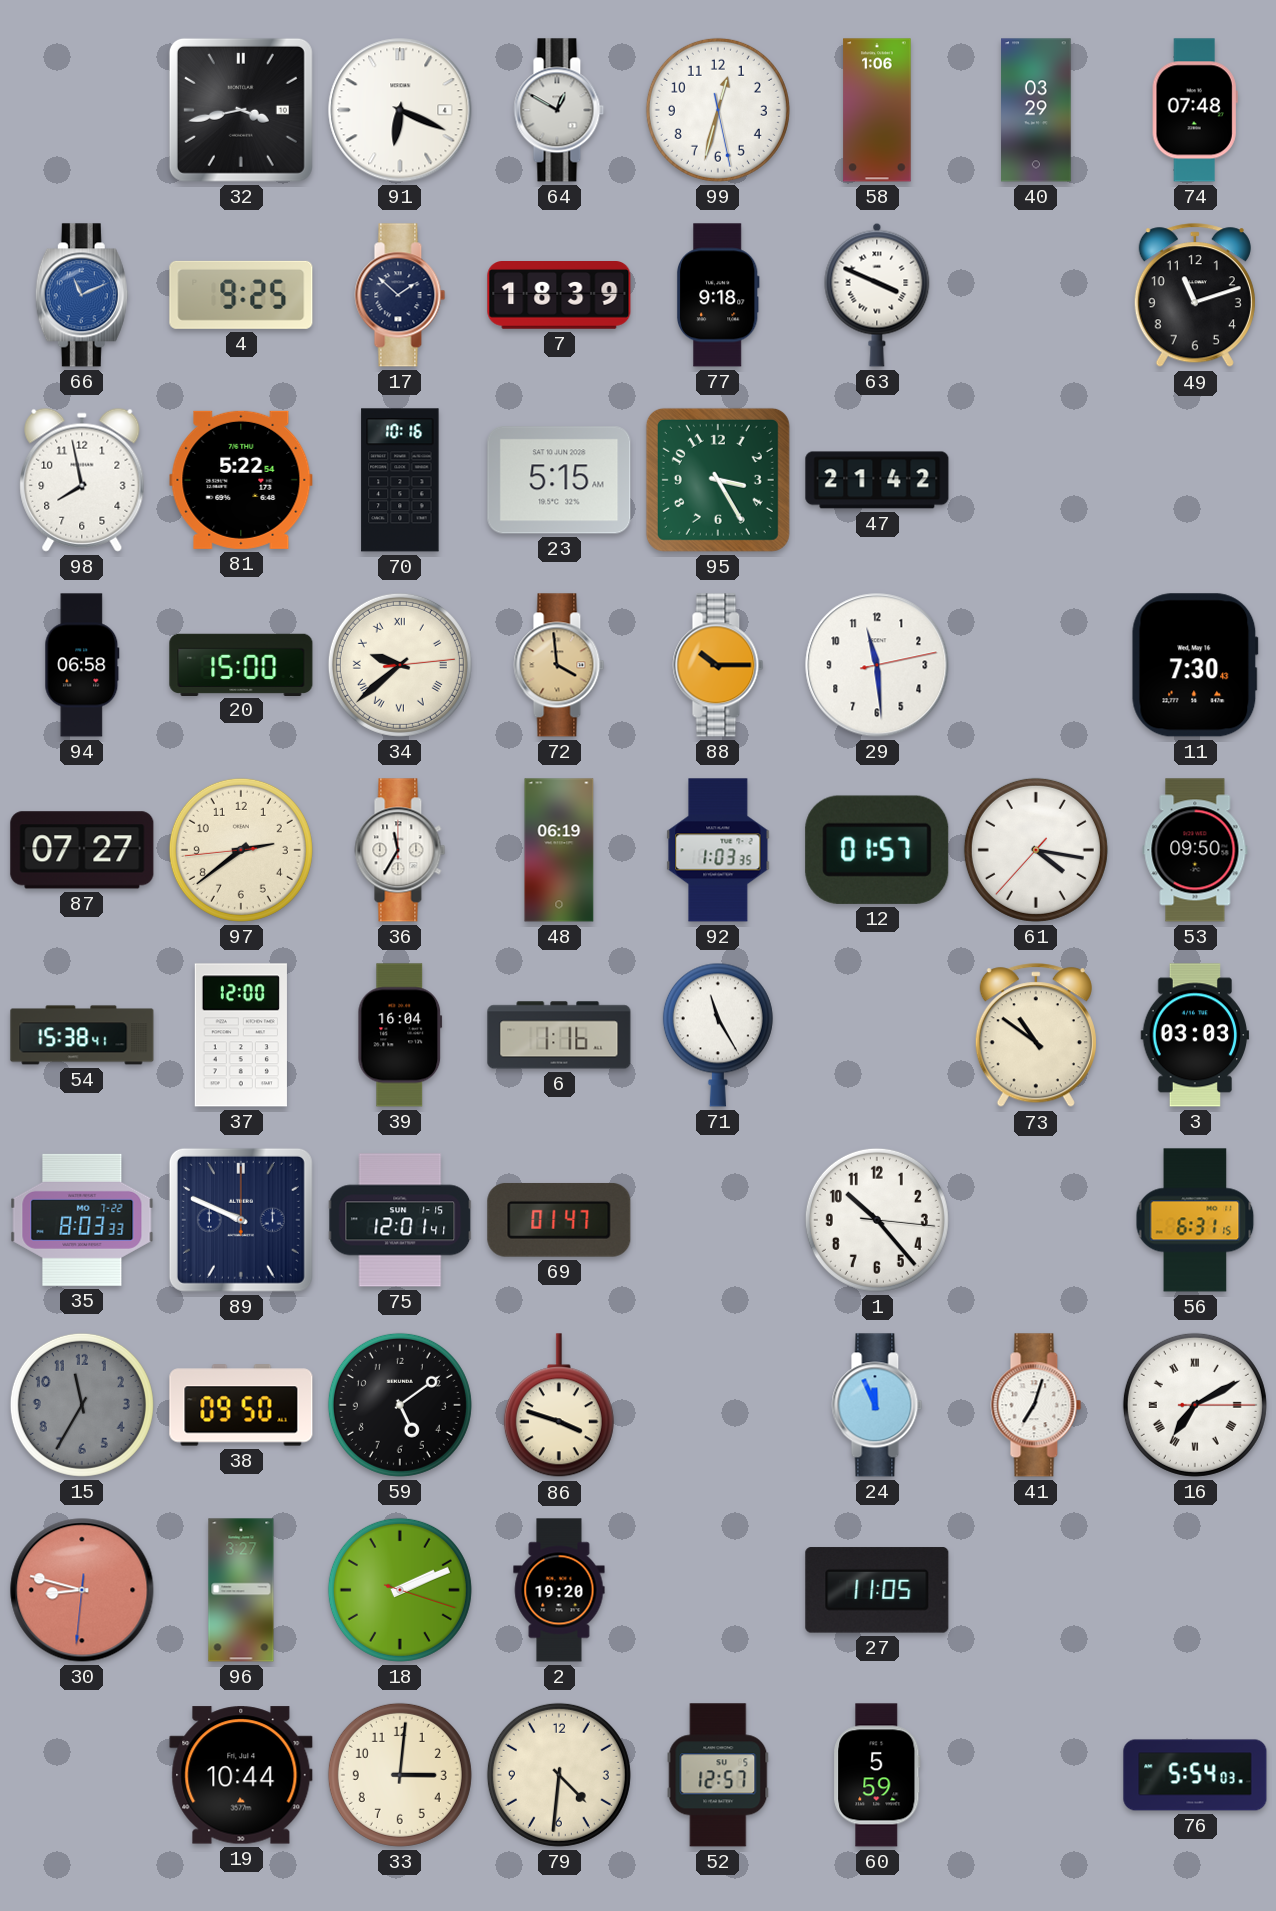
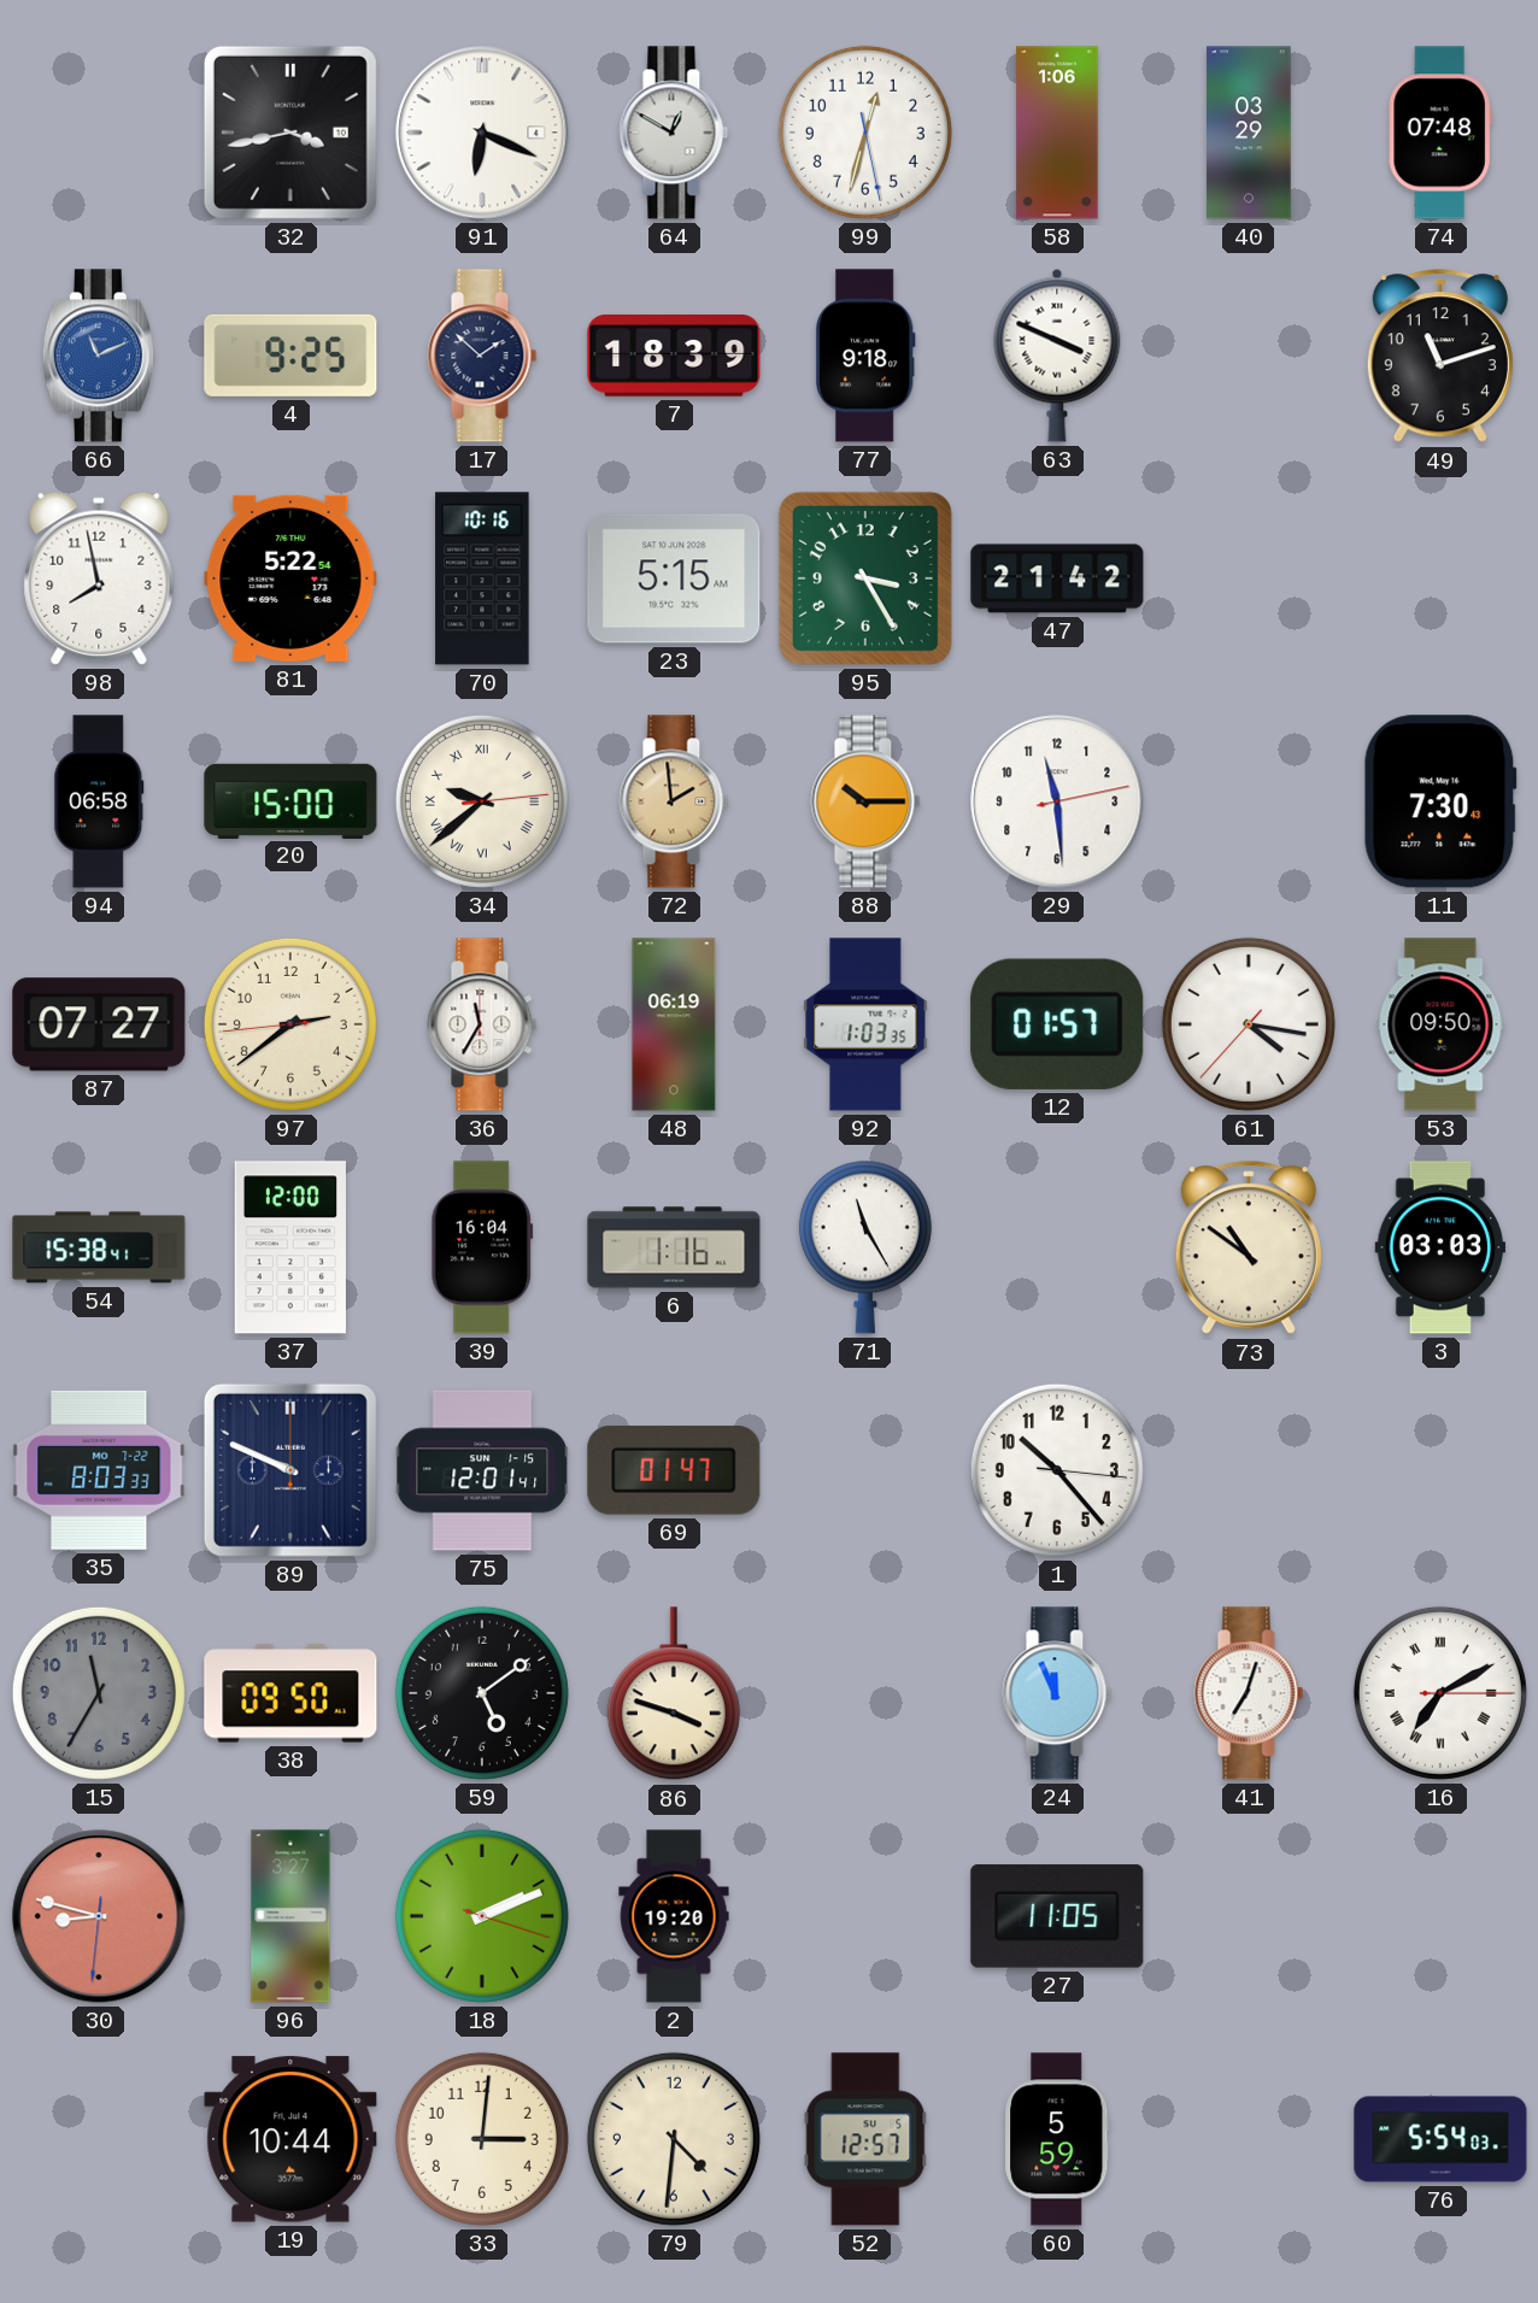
72: 3:59 -> 1:59 (674, 801)
56: 6:31 -> none (1195, 1220)
